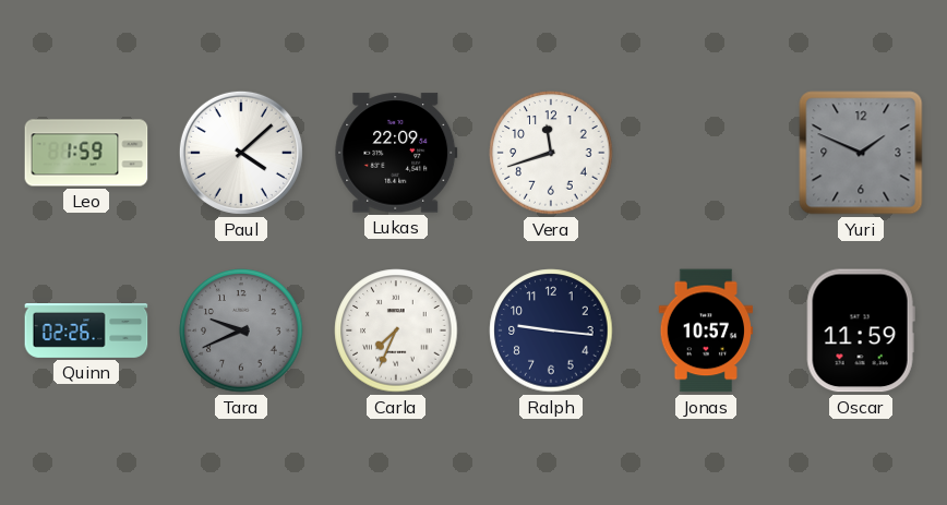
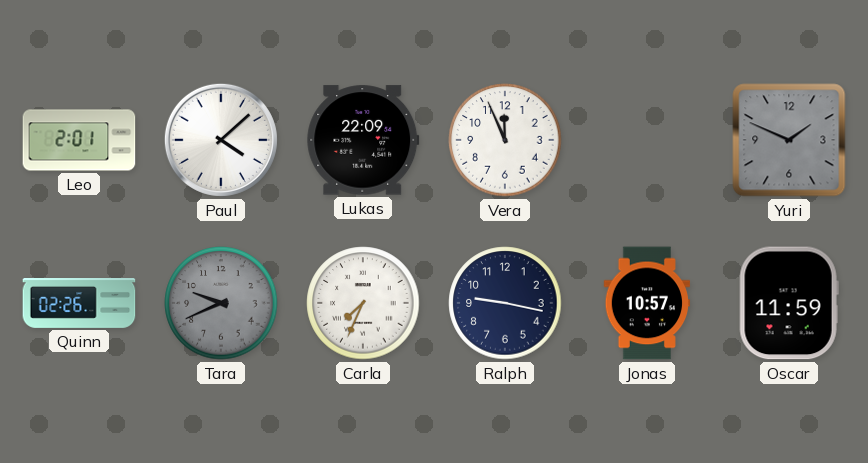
Leo: 1:59 -> 2:01 (79, 140)
Vera: 11:42 -> 11:56 (505, 140)
Ralph: 9:16 -> 9:17 (505, 303)
